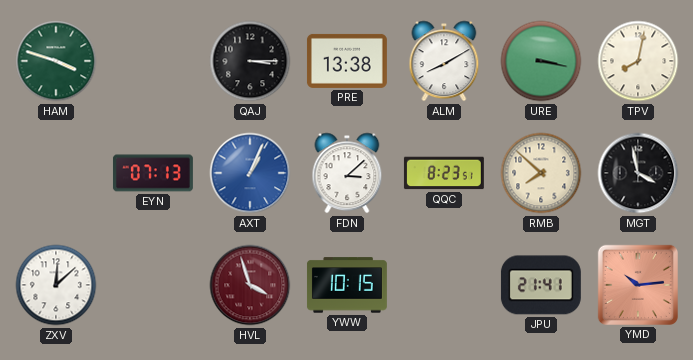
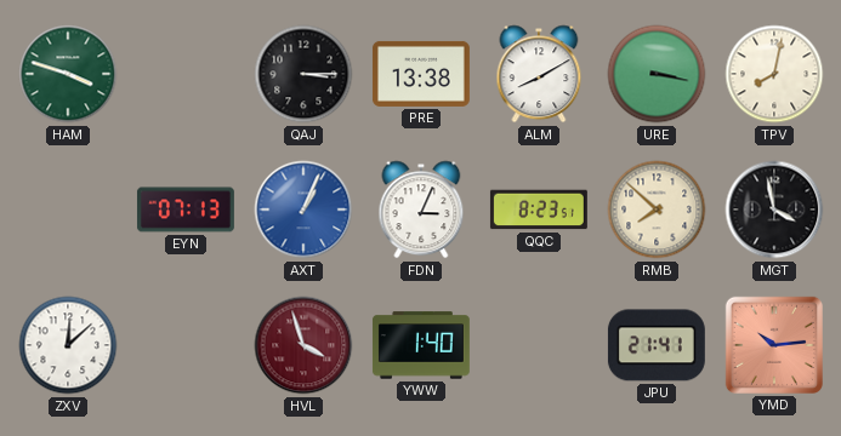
FDN: 3:08 -> 3:04 (421, 210)
YWW: 10:15 -> 1:40 (421, 345)
